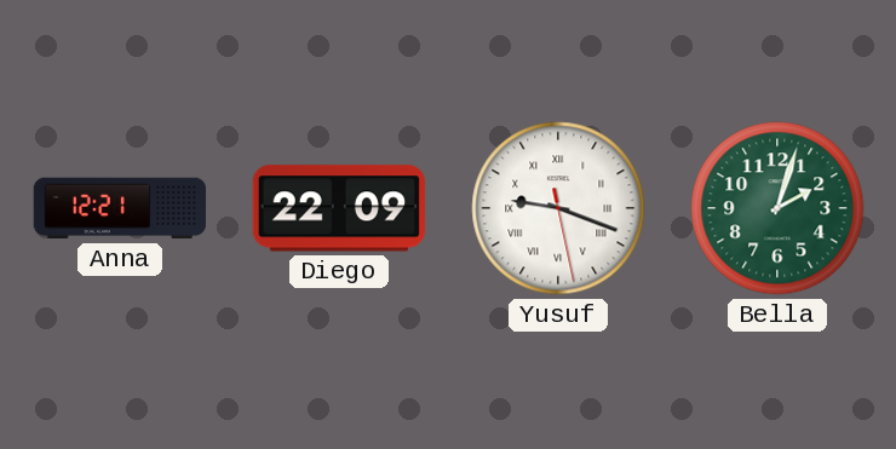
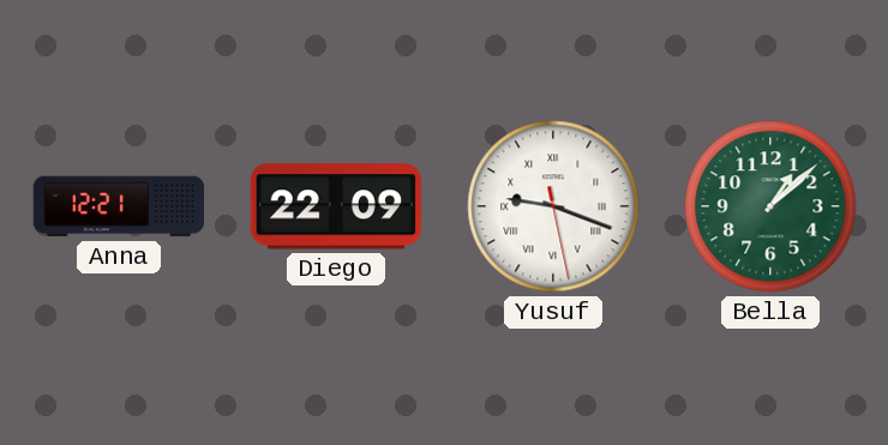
Bella: 2:03 -> 1:08 (770, 206)
